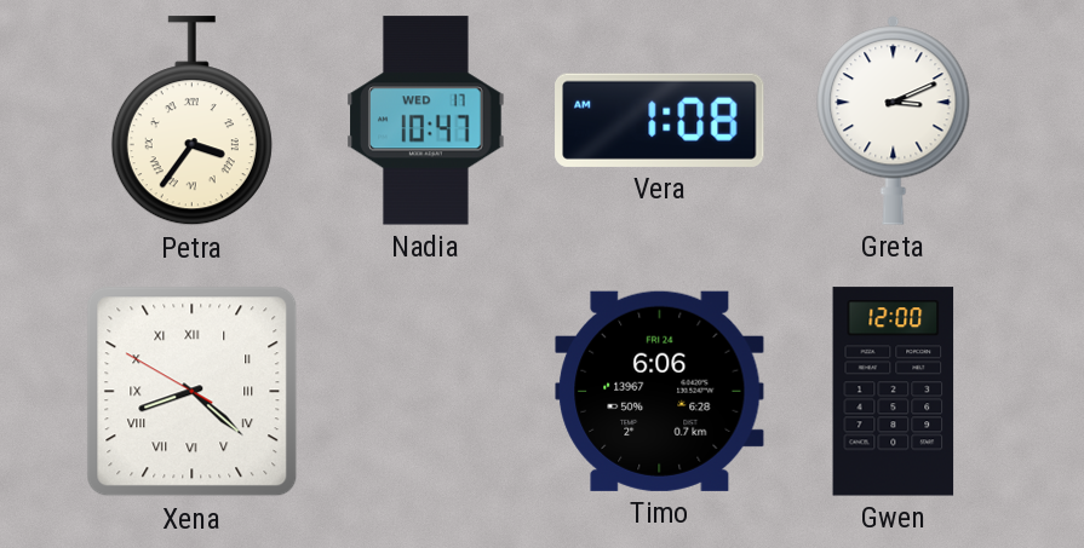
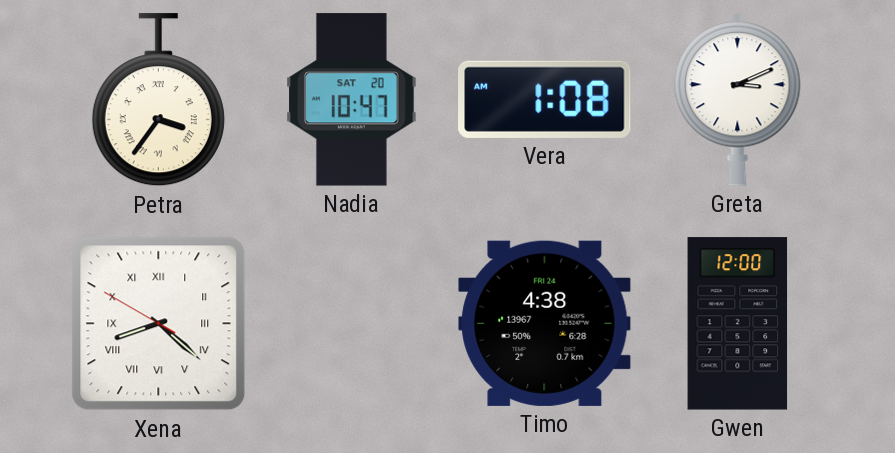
Nadia date: WED 17 -> SAT 20 (352, 100)
Timo: 6:06 -> 4:38 (545, 323)
